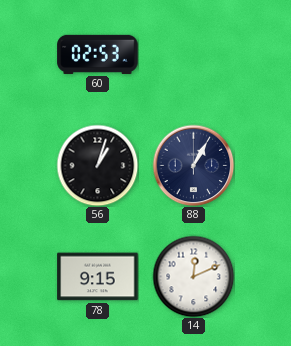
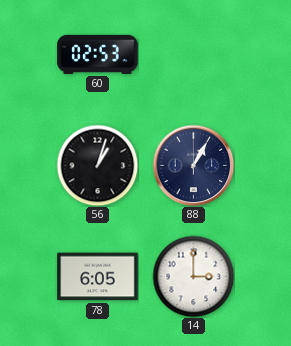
78: 9:15 -> 6:05 (98, 277)
14: 12:11 -> 3:00 (193, 276)
